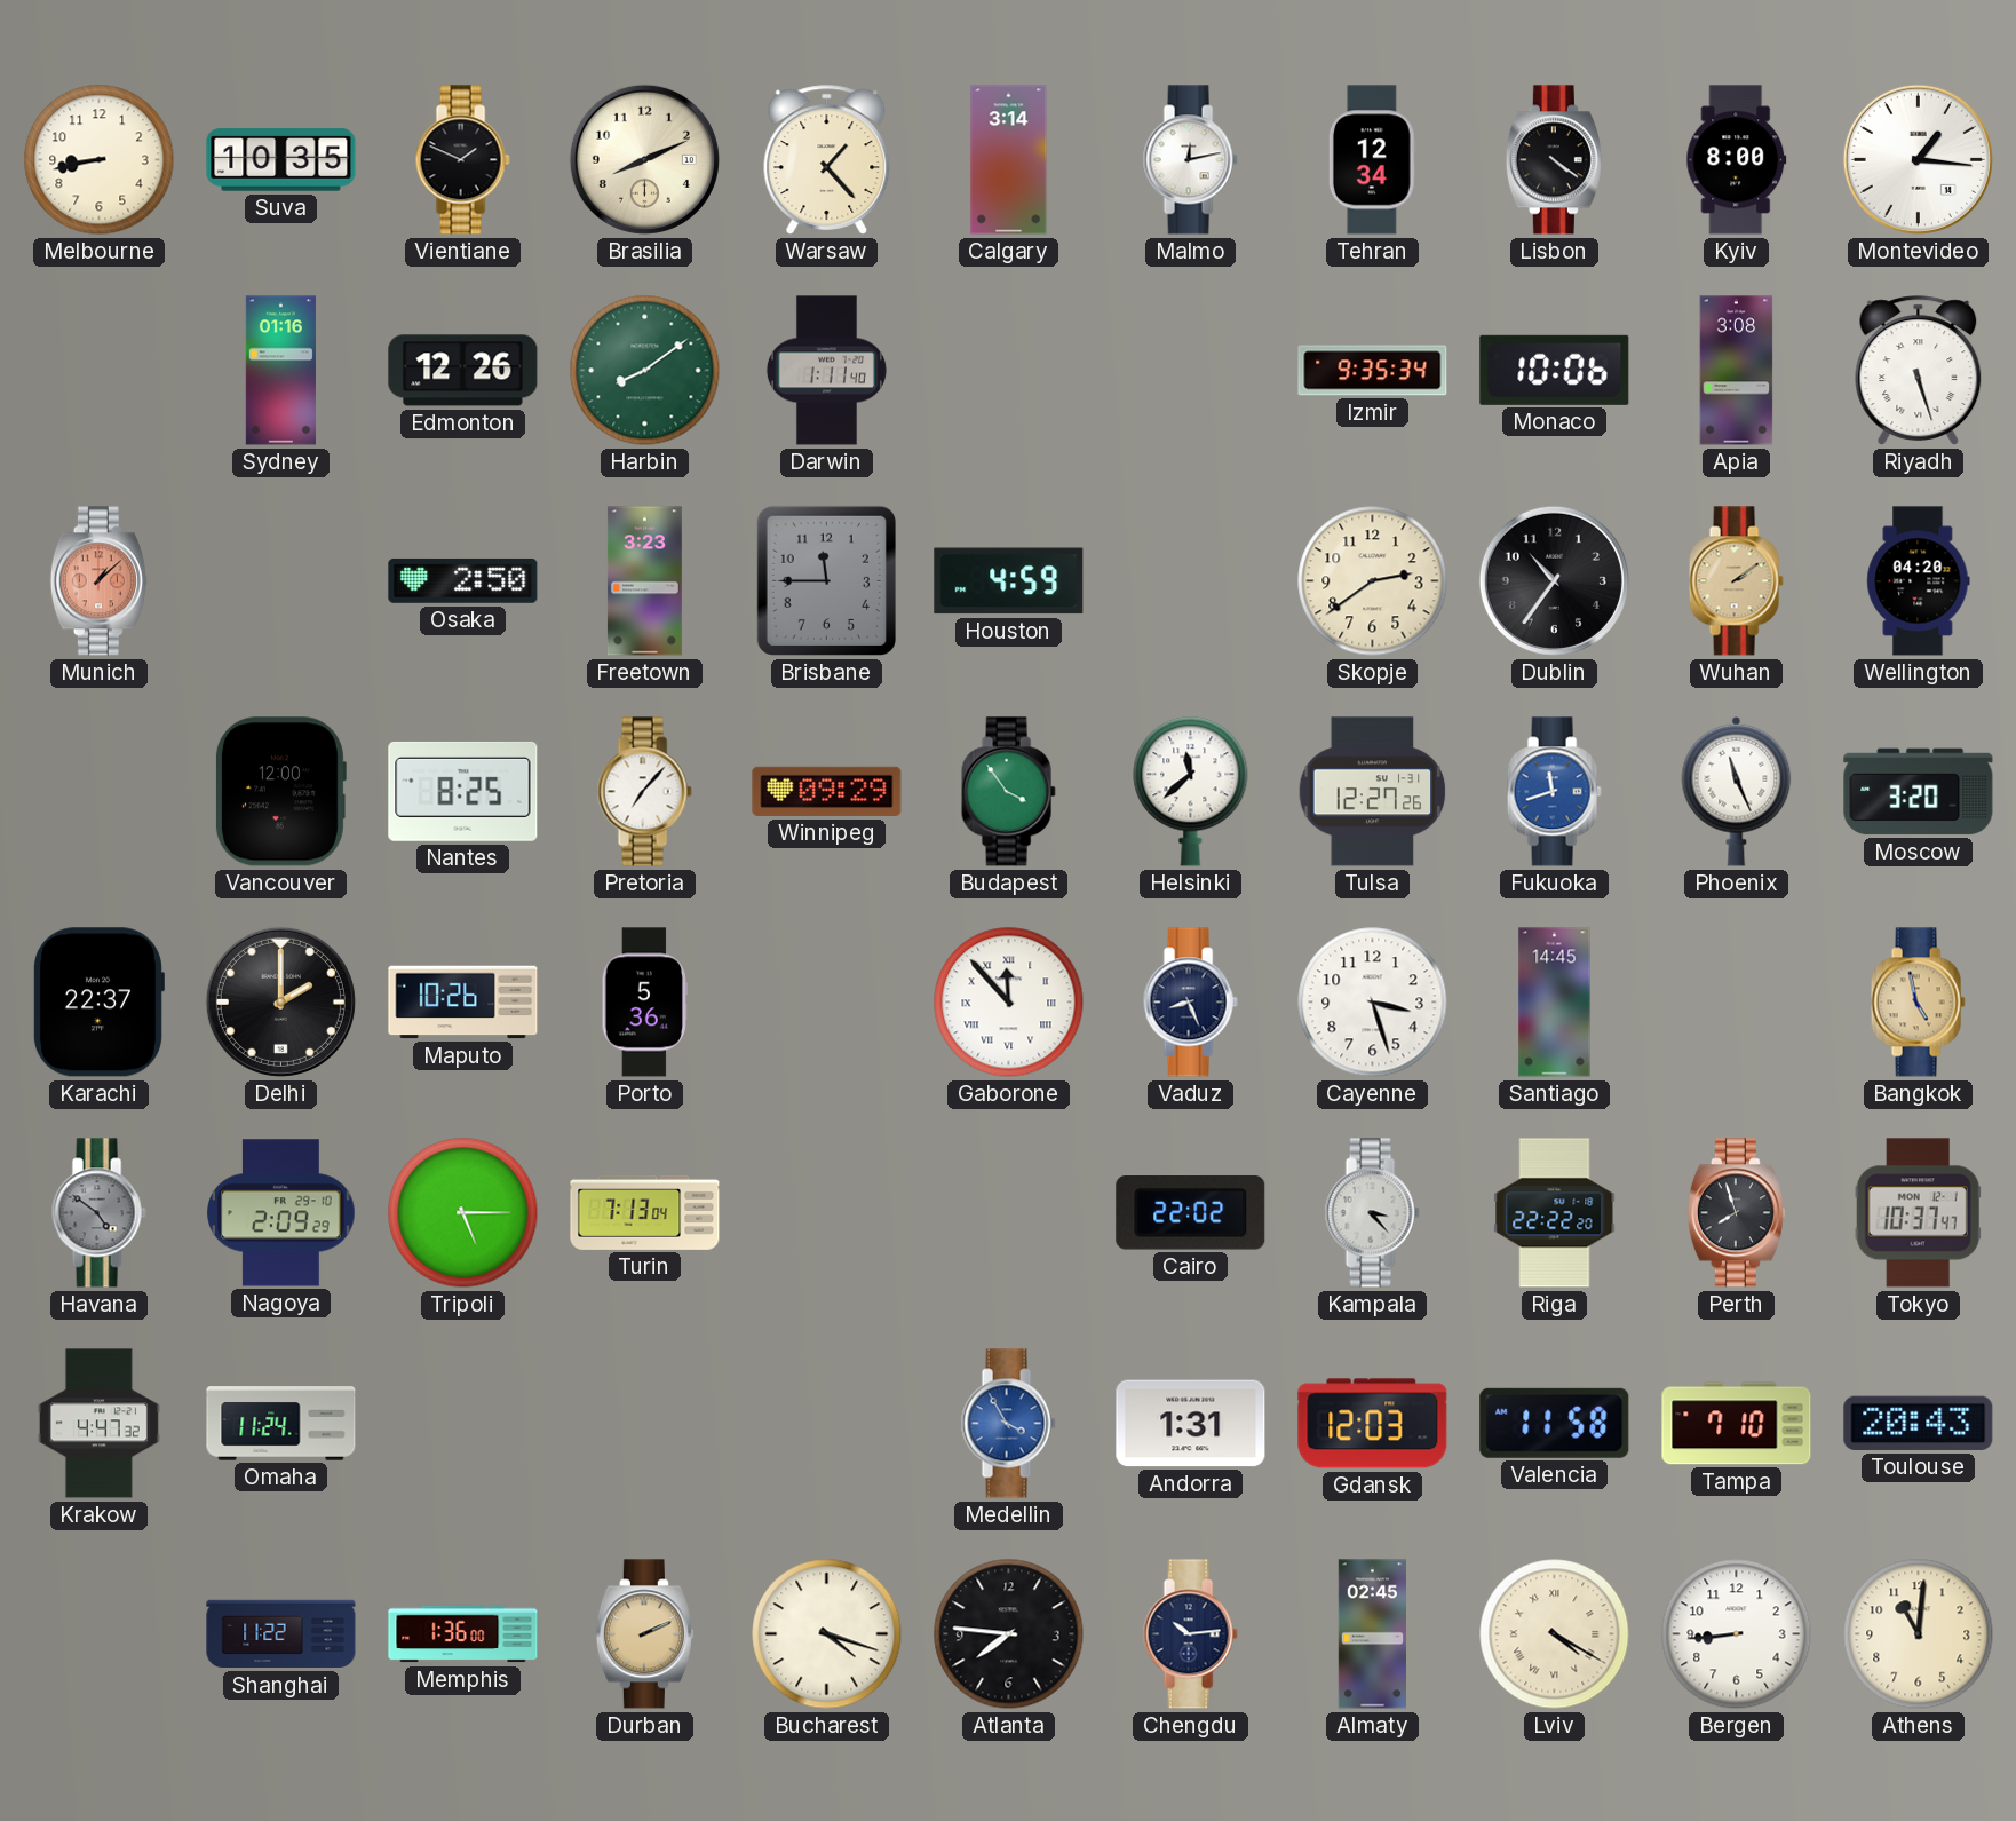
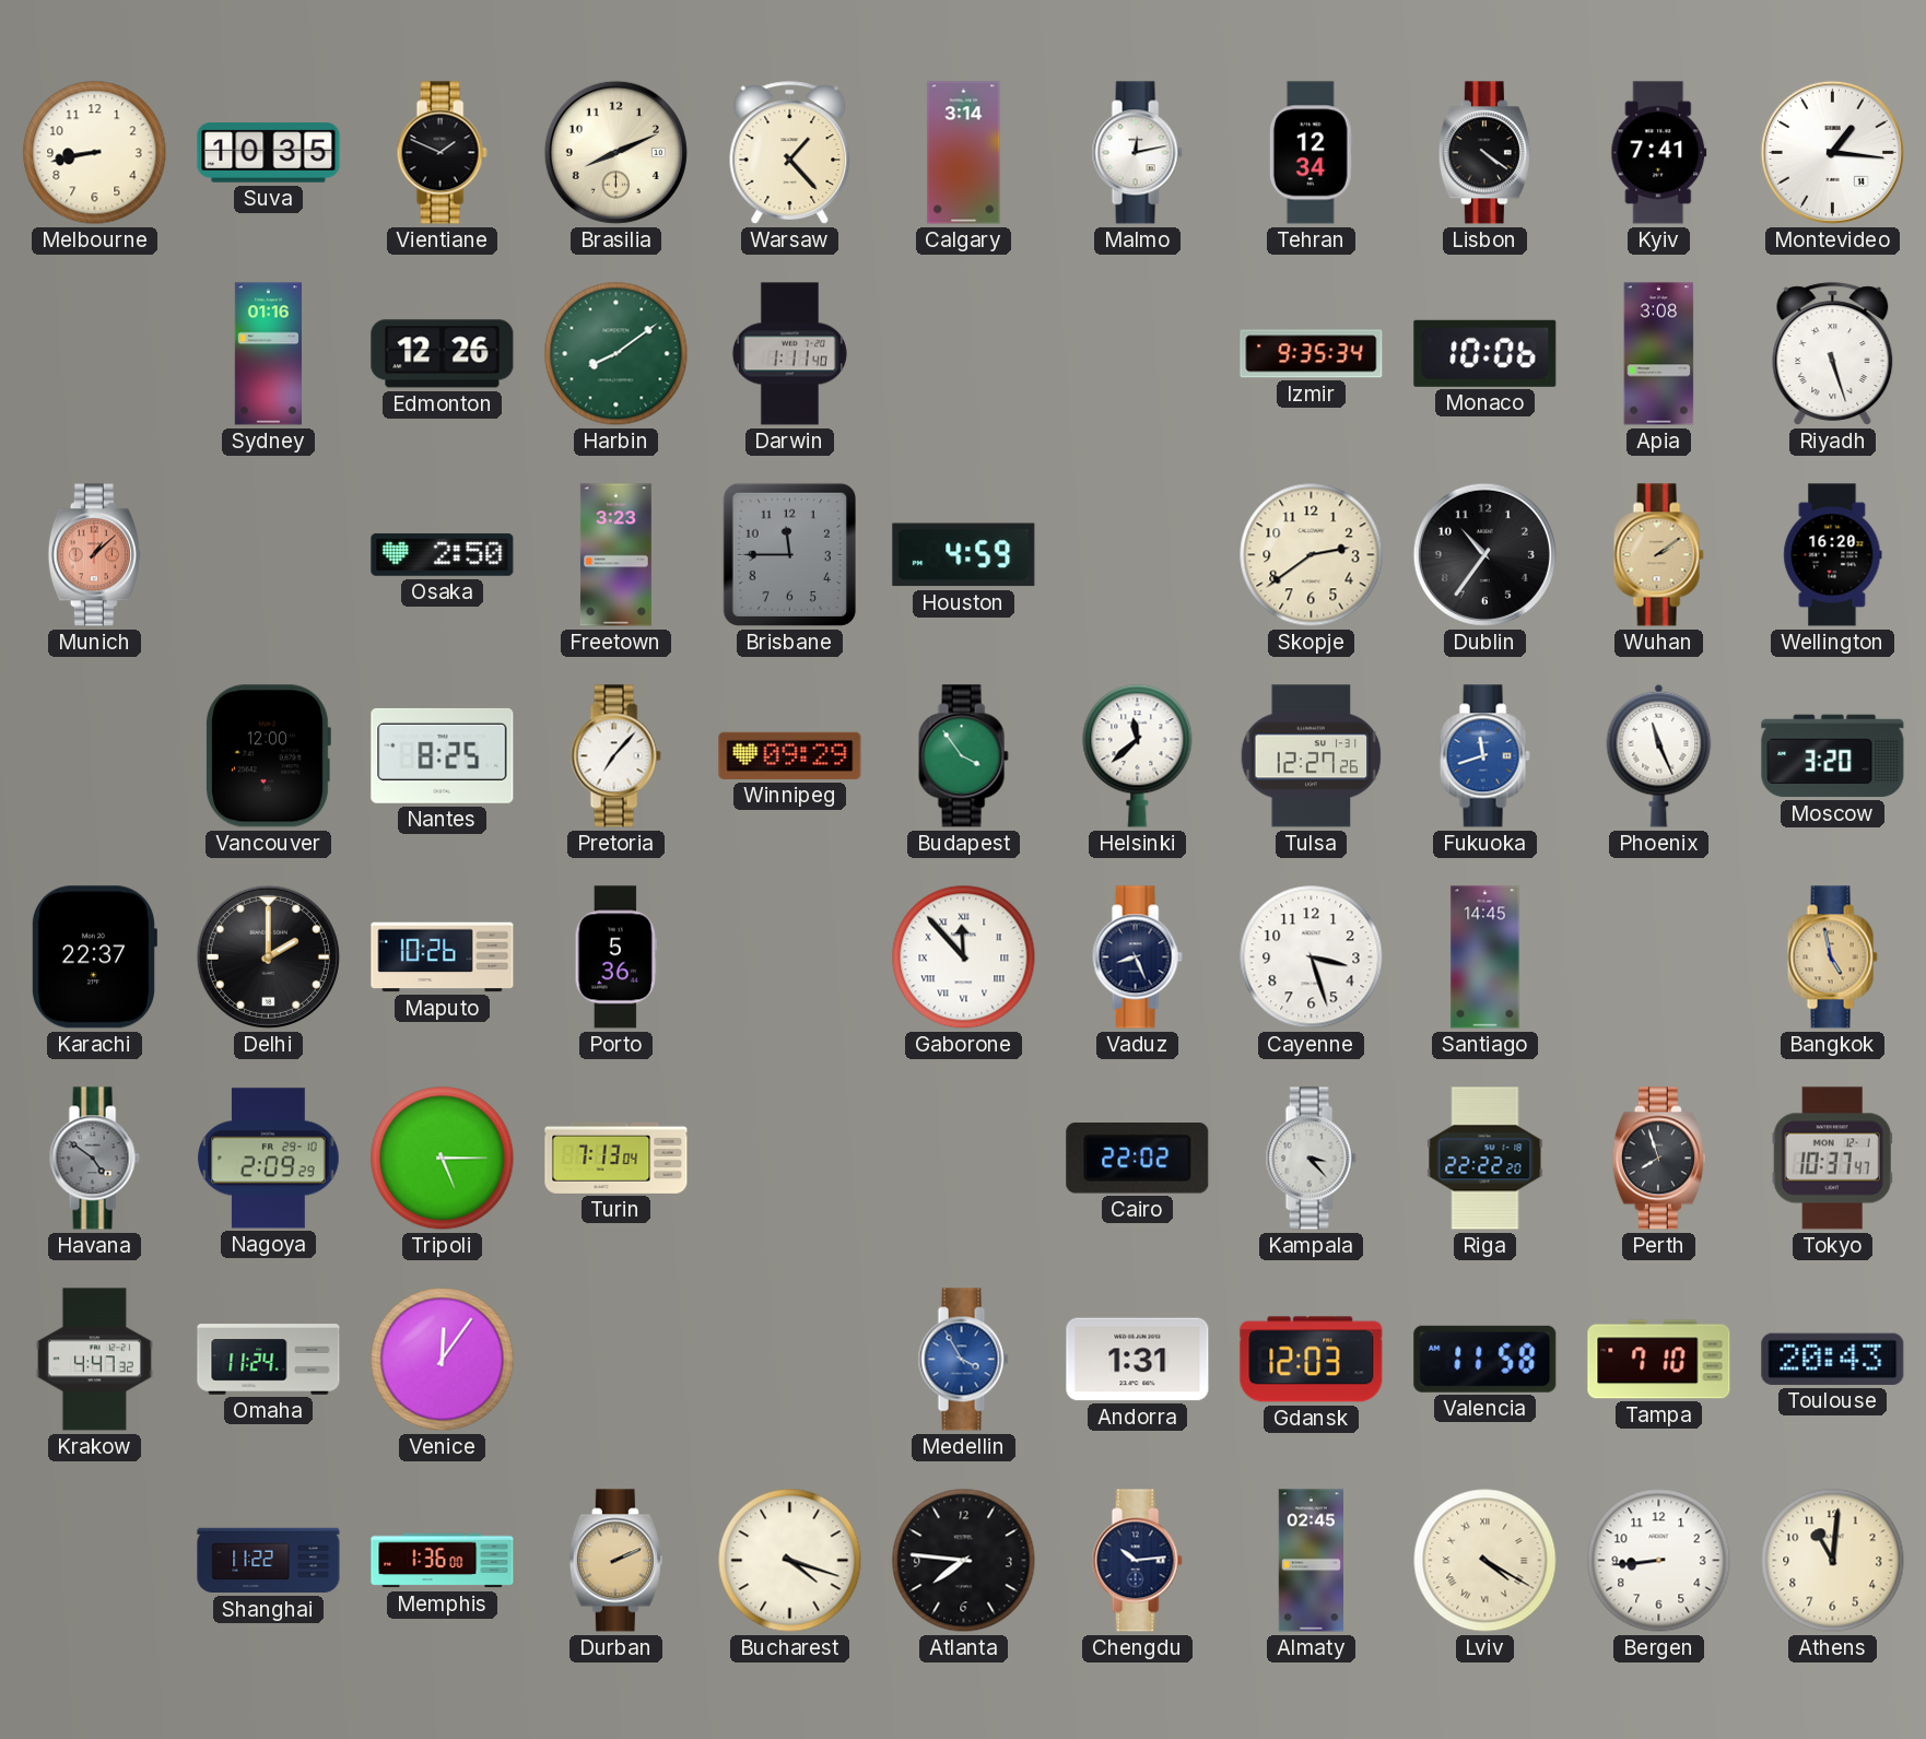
Kyiv: 8:00 -> 7:41 (1659, 153)
Wellington: 04:20 -> 16:20 (1833, 555)
Venice: none -> 12:06 (443, 1360)
